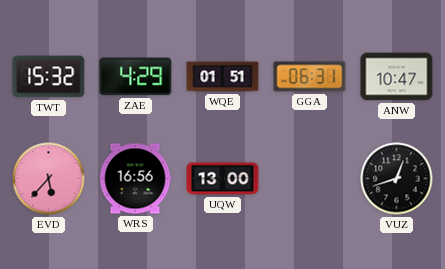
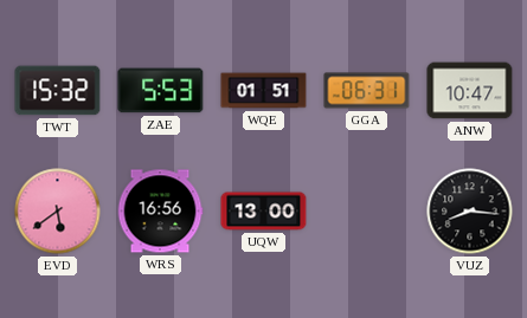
ZAE: 4:29 -> 5:53 (161, 91)
EVD: 5:37 -> 5:39 (58, 212)
VUZ: 12:42 -> 8:16 (470, 212)
